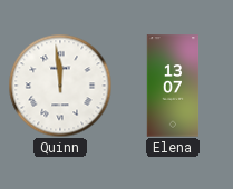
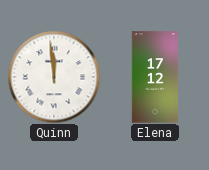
Elena: 13:07 -> 17:12 (155, 77)
